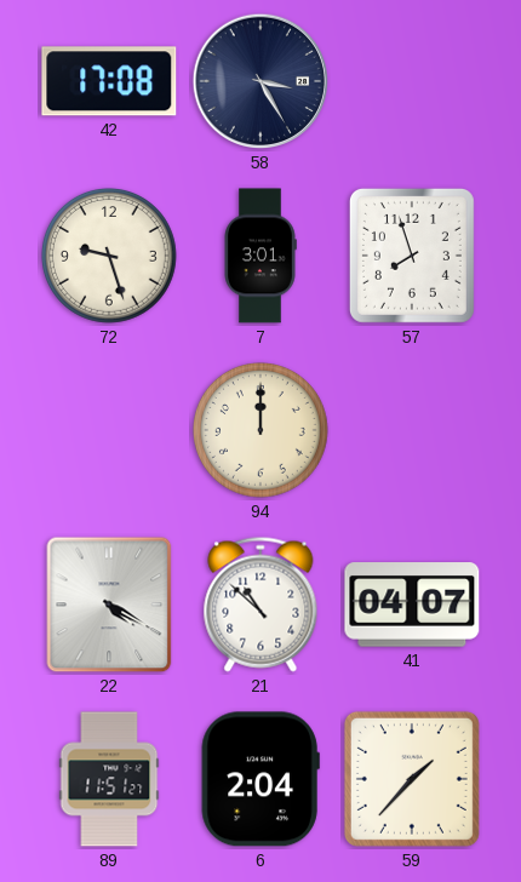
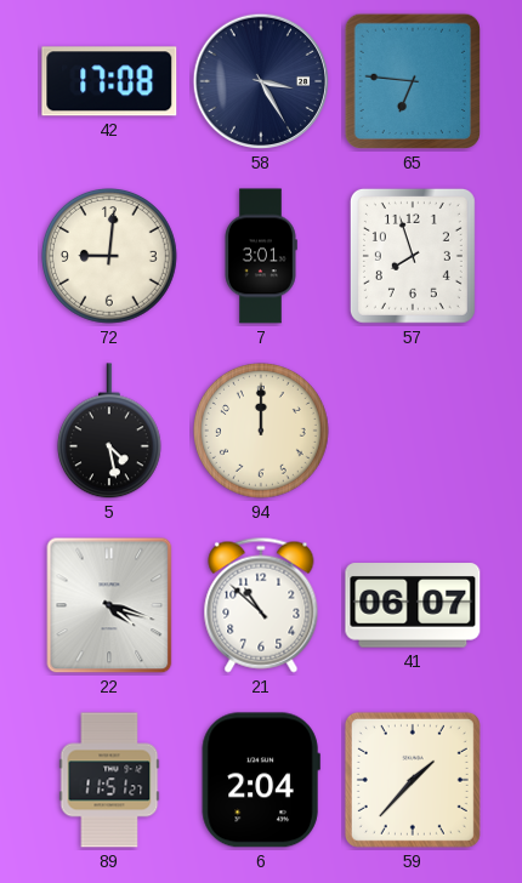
65: none -> 6:46 (413, 81)
72: 9:27 -> 9:01 (110, 257)
5: none -> 4:28 (109, 432)
22: 4:20 -> 4:18 (109, 605)
41: 04:07 -> 06:07 (413, 605)
